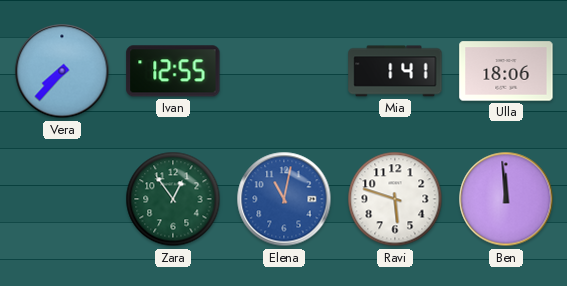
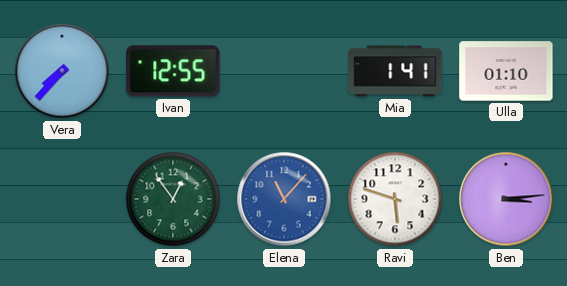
Ulla: 18:06 -> 01:10 (506, 71)
Elena: 11:02 -> 11:07 (284, 199)
Ben: 11:59 -> 3:14 (506, 199)
